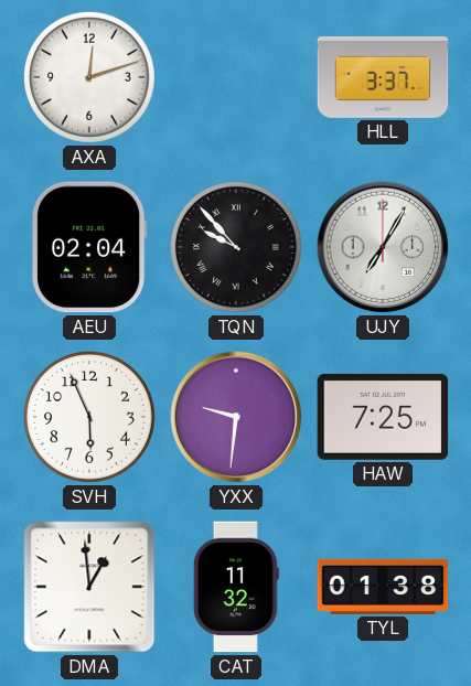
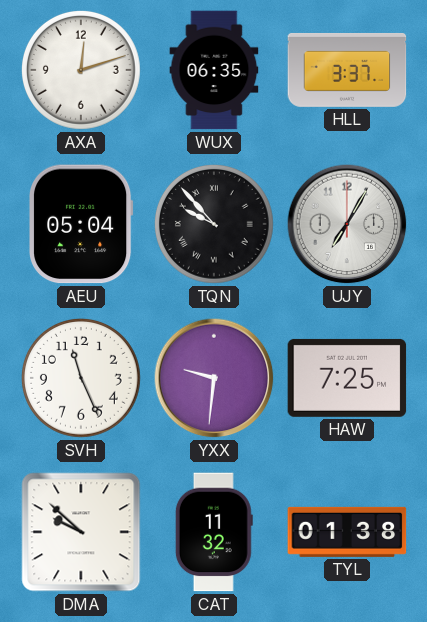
WUX: none -> 06:35 (214, 70)
AEU: 02:04 -> 05:04 (82, 224)
SVH: 5:56 -> 11:26 (81, 378)
DMA: 12:59 -> 9:52 (81, 532)
